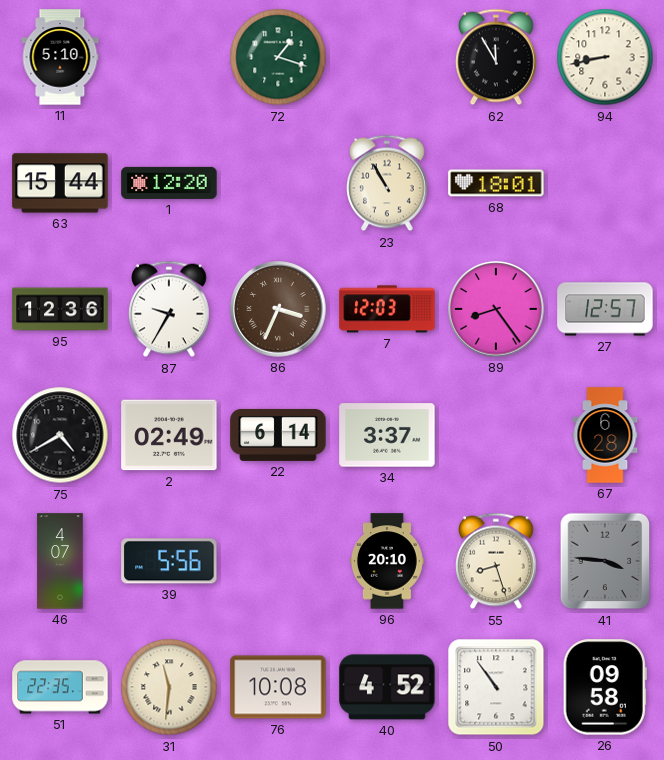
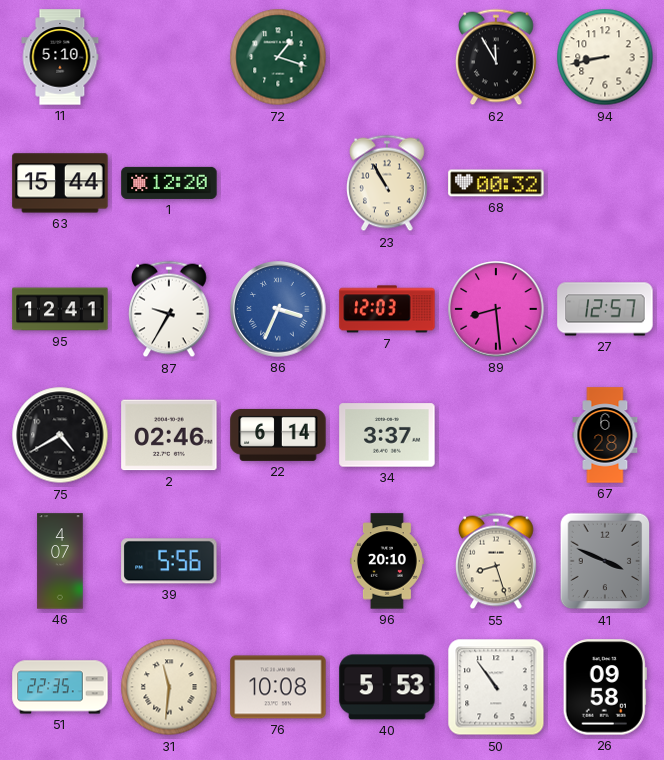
68: 18:01 -> 00:32 (496, 183)
95: 12:36 -> 12:41 (60, 309)
86 dial: brown -> blue (278, 309)
89: 8:24 -> 8:29 (496, 309)
2: 02:49 -> 02:46 (169, 435)
41: 3:46 -> 3:49 (605, 561)
40: 4:52 -> 5:53 (387, 687)
